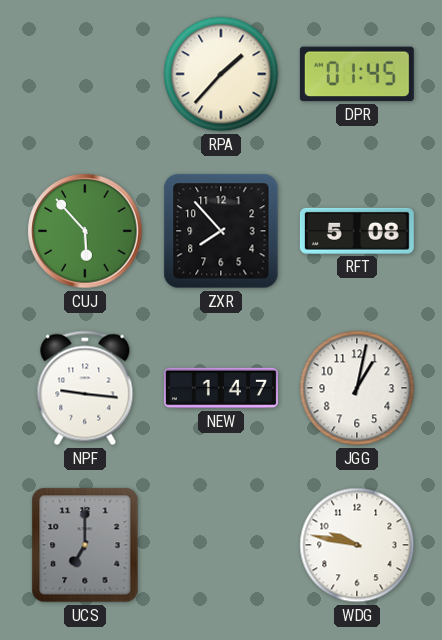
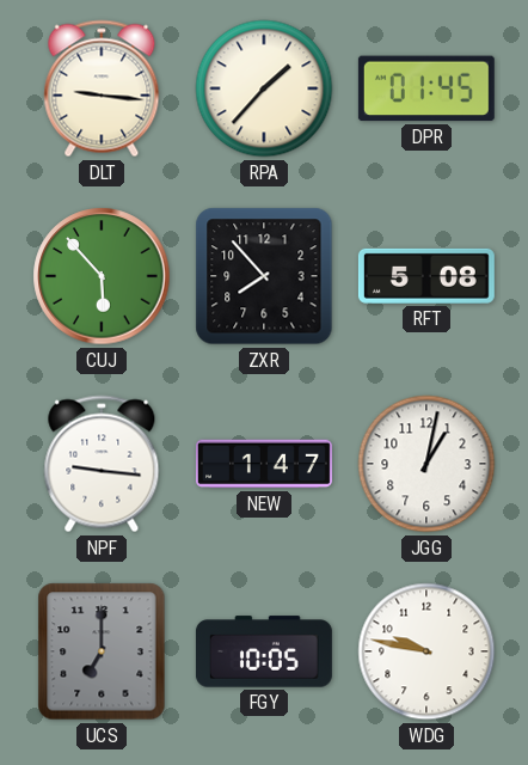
DLT: none -> 9:16 (102, 88)
FGY: none -> 10:05 (264, 651)
